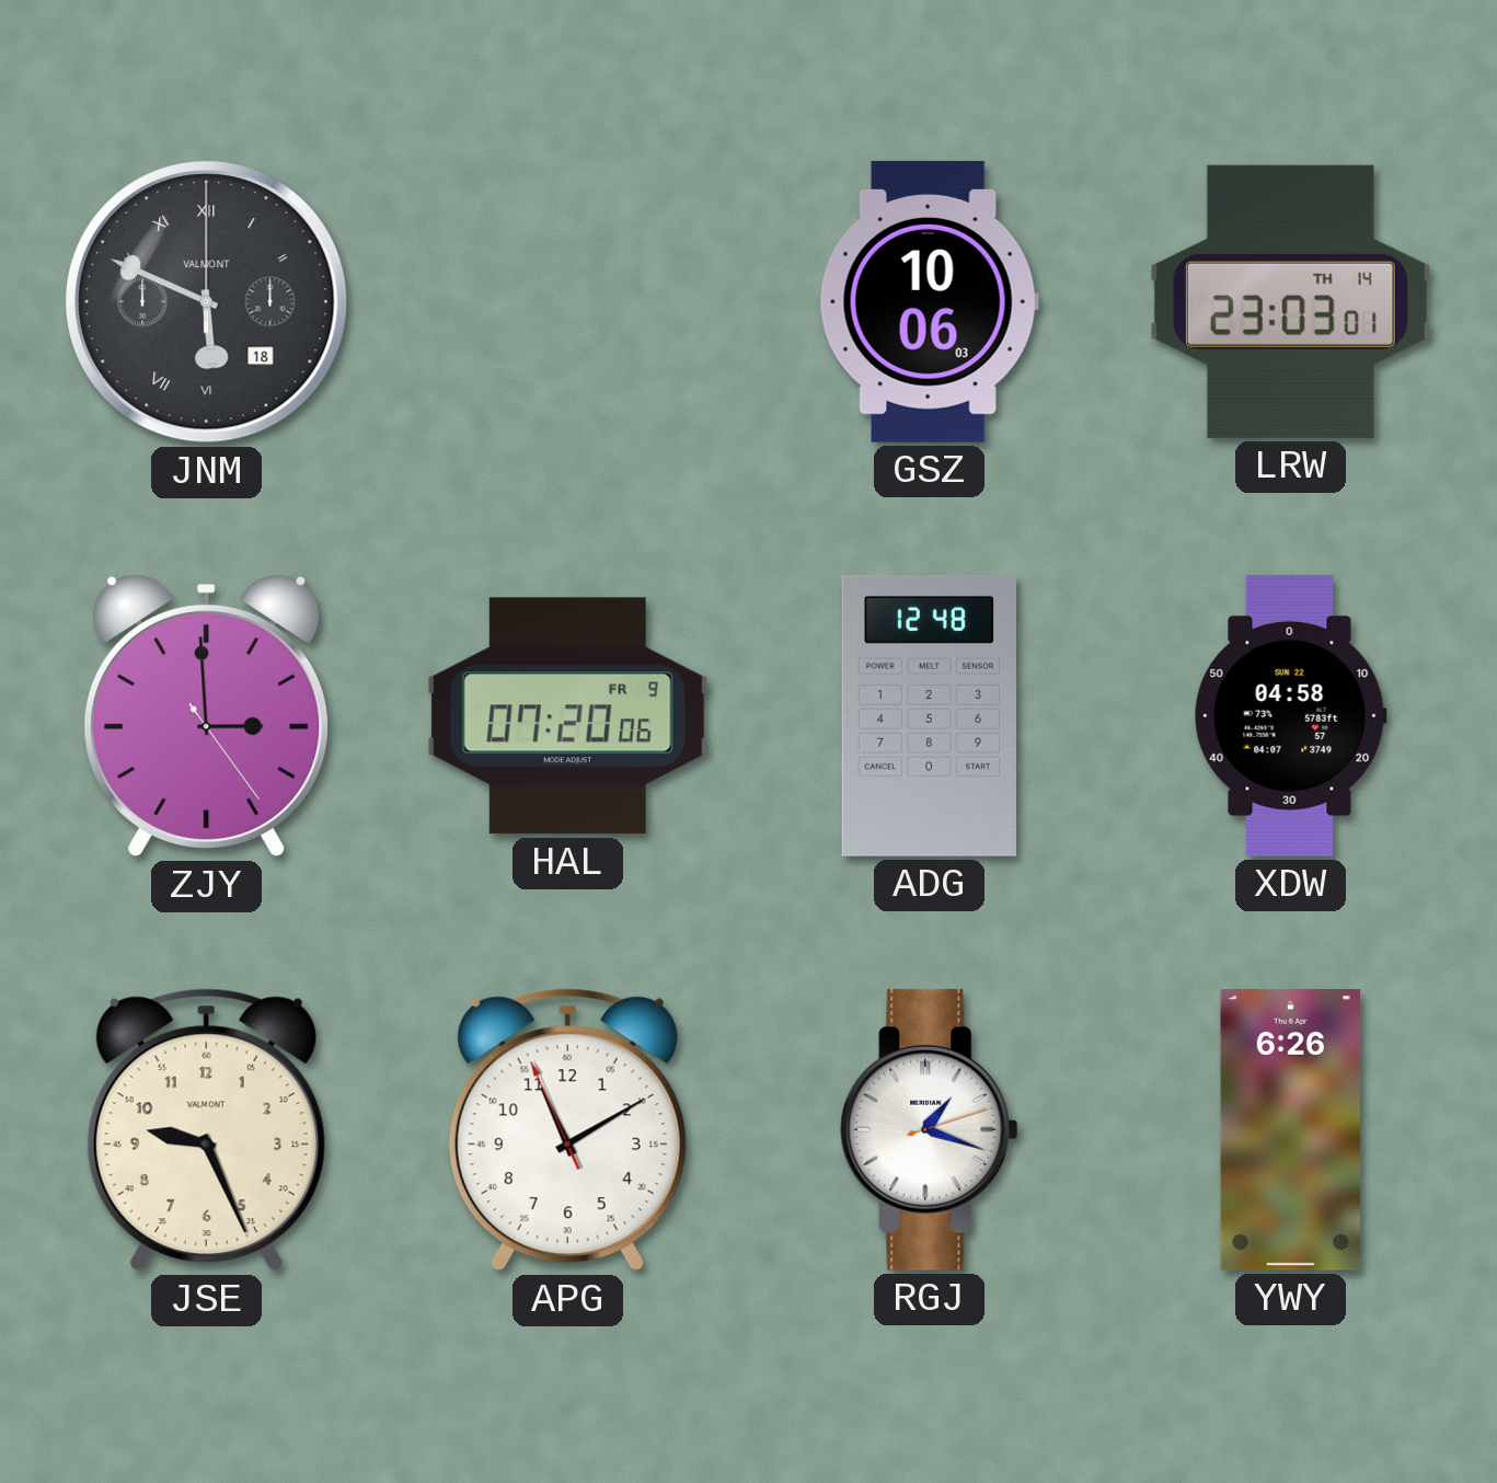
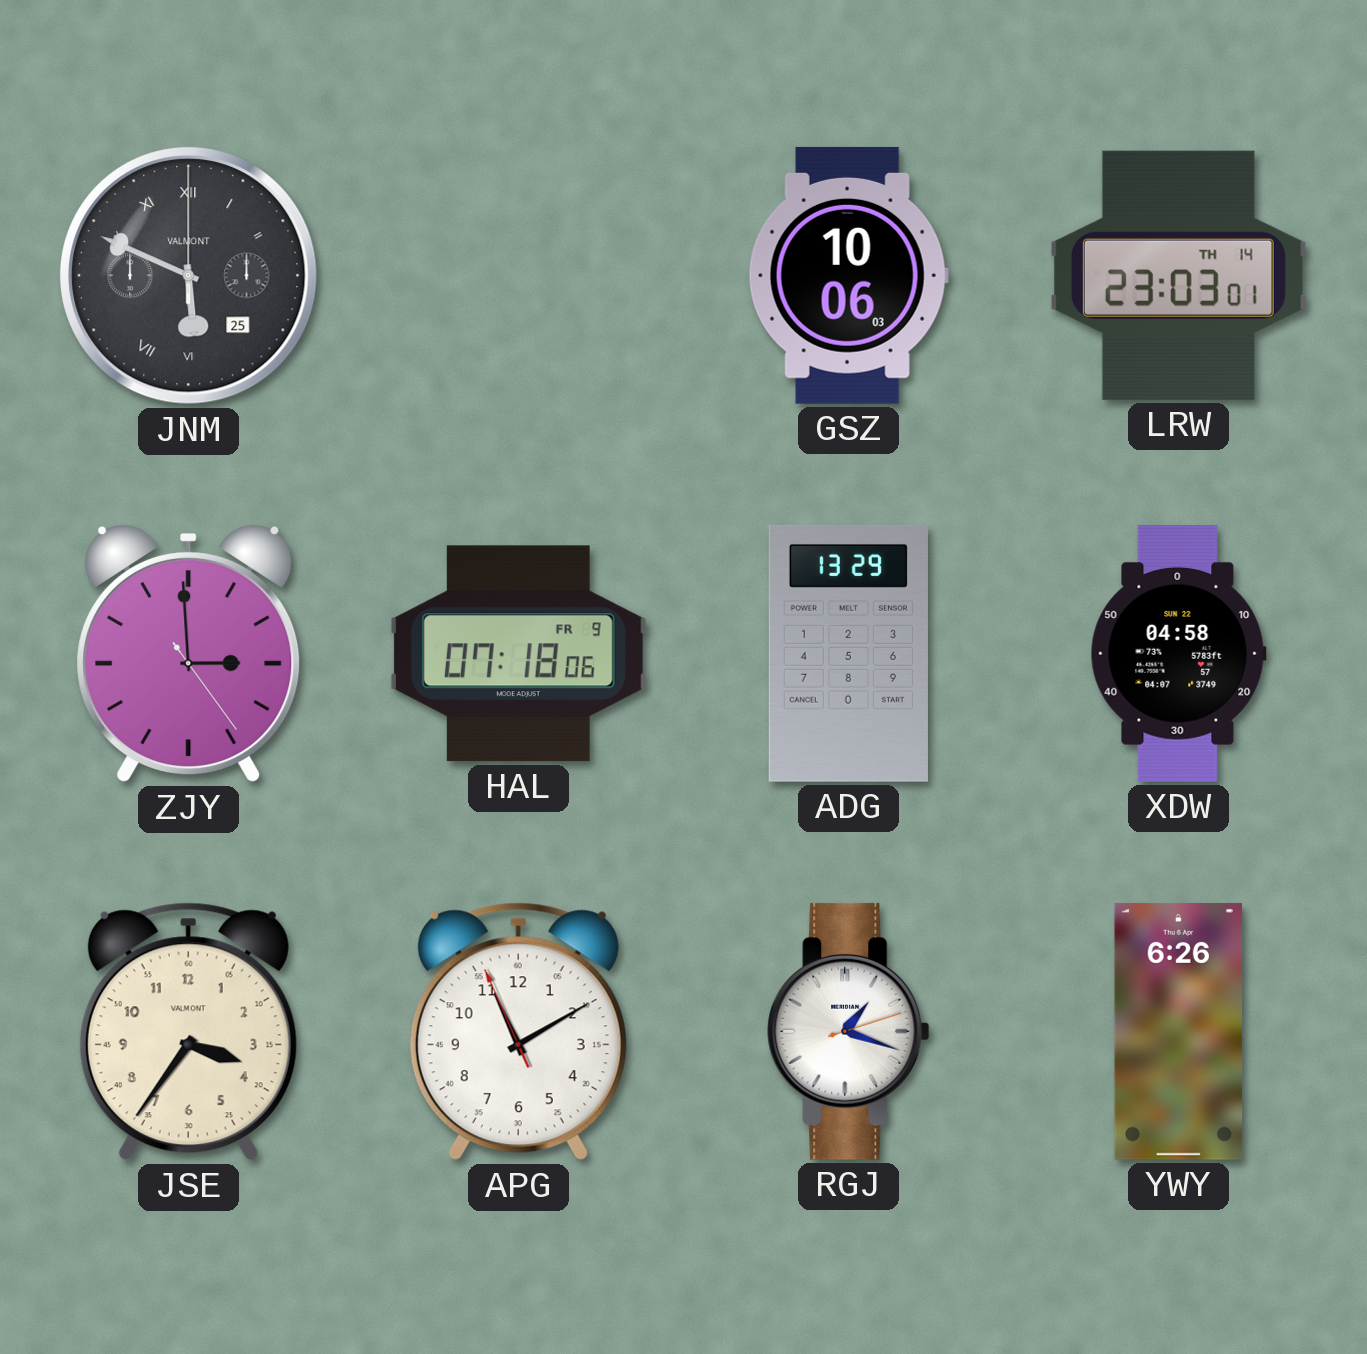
JNM date: 18 -> 25 (189, 276)
HAL: 07:20 -> 07:18 (518, 654)
ADG: 12:48 -> 13:29 (848, 653)
JSE: 9:26 -> 3:36 (188, 1032)
